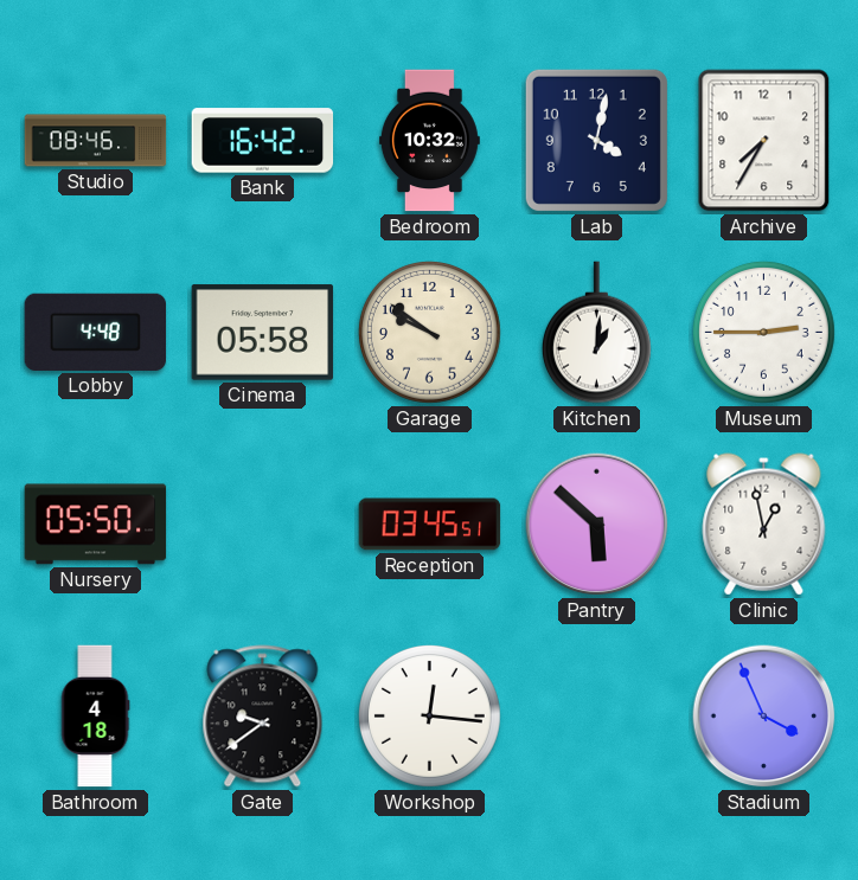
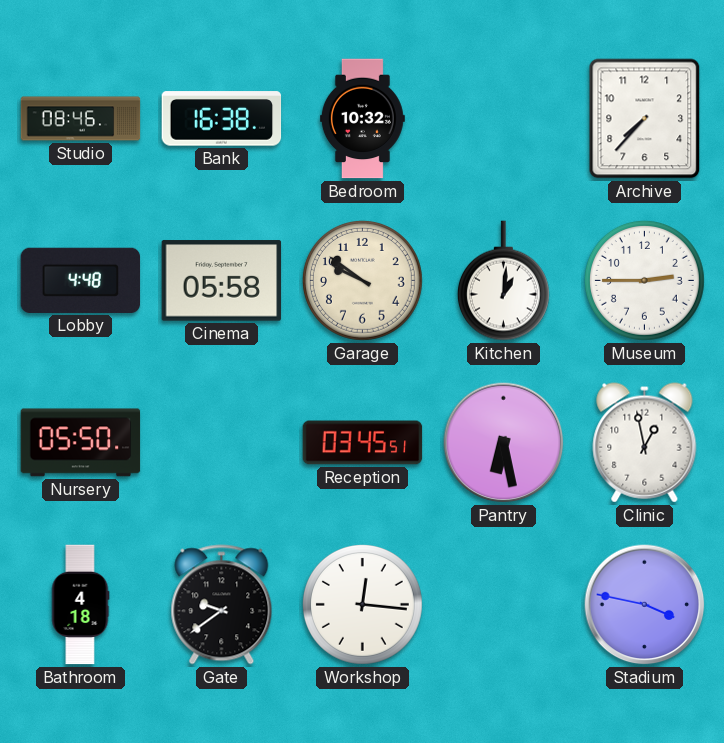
Bank: 16:42 -> 16:38 (222, 119)
Lab: 4:02 -> none (596, 140)
Archive: 7:35 -> 7:37 (645, 119)
Pantry: 5:52 -> 6:28 (504, 443)
Stadium: 3:56 -> 3:47 (645, 605)
